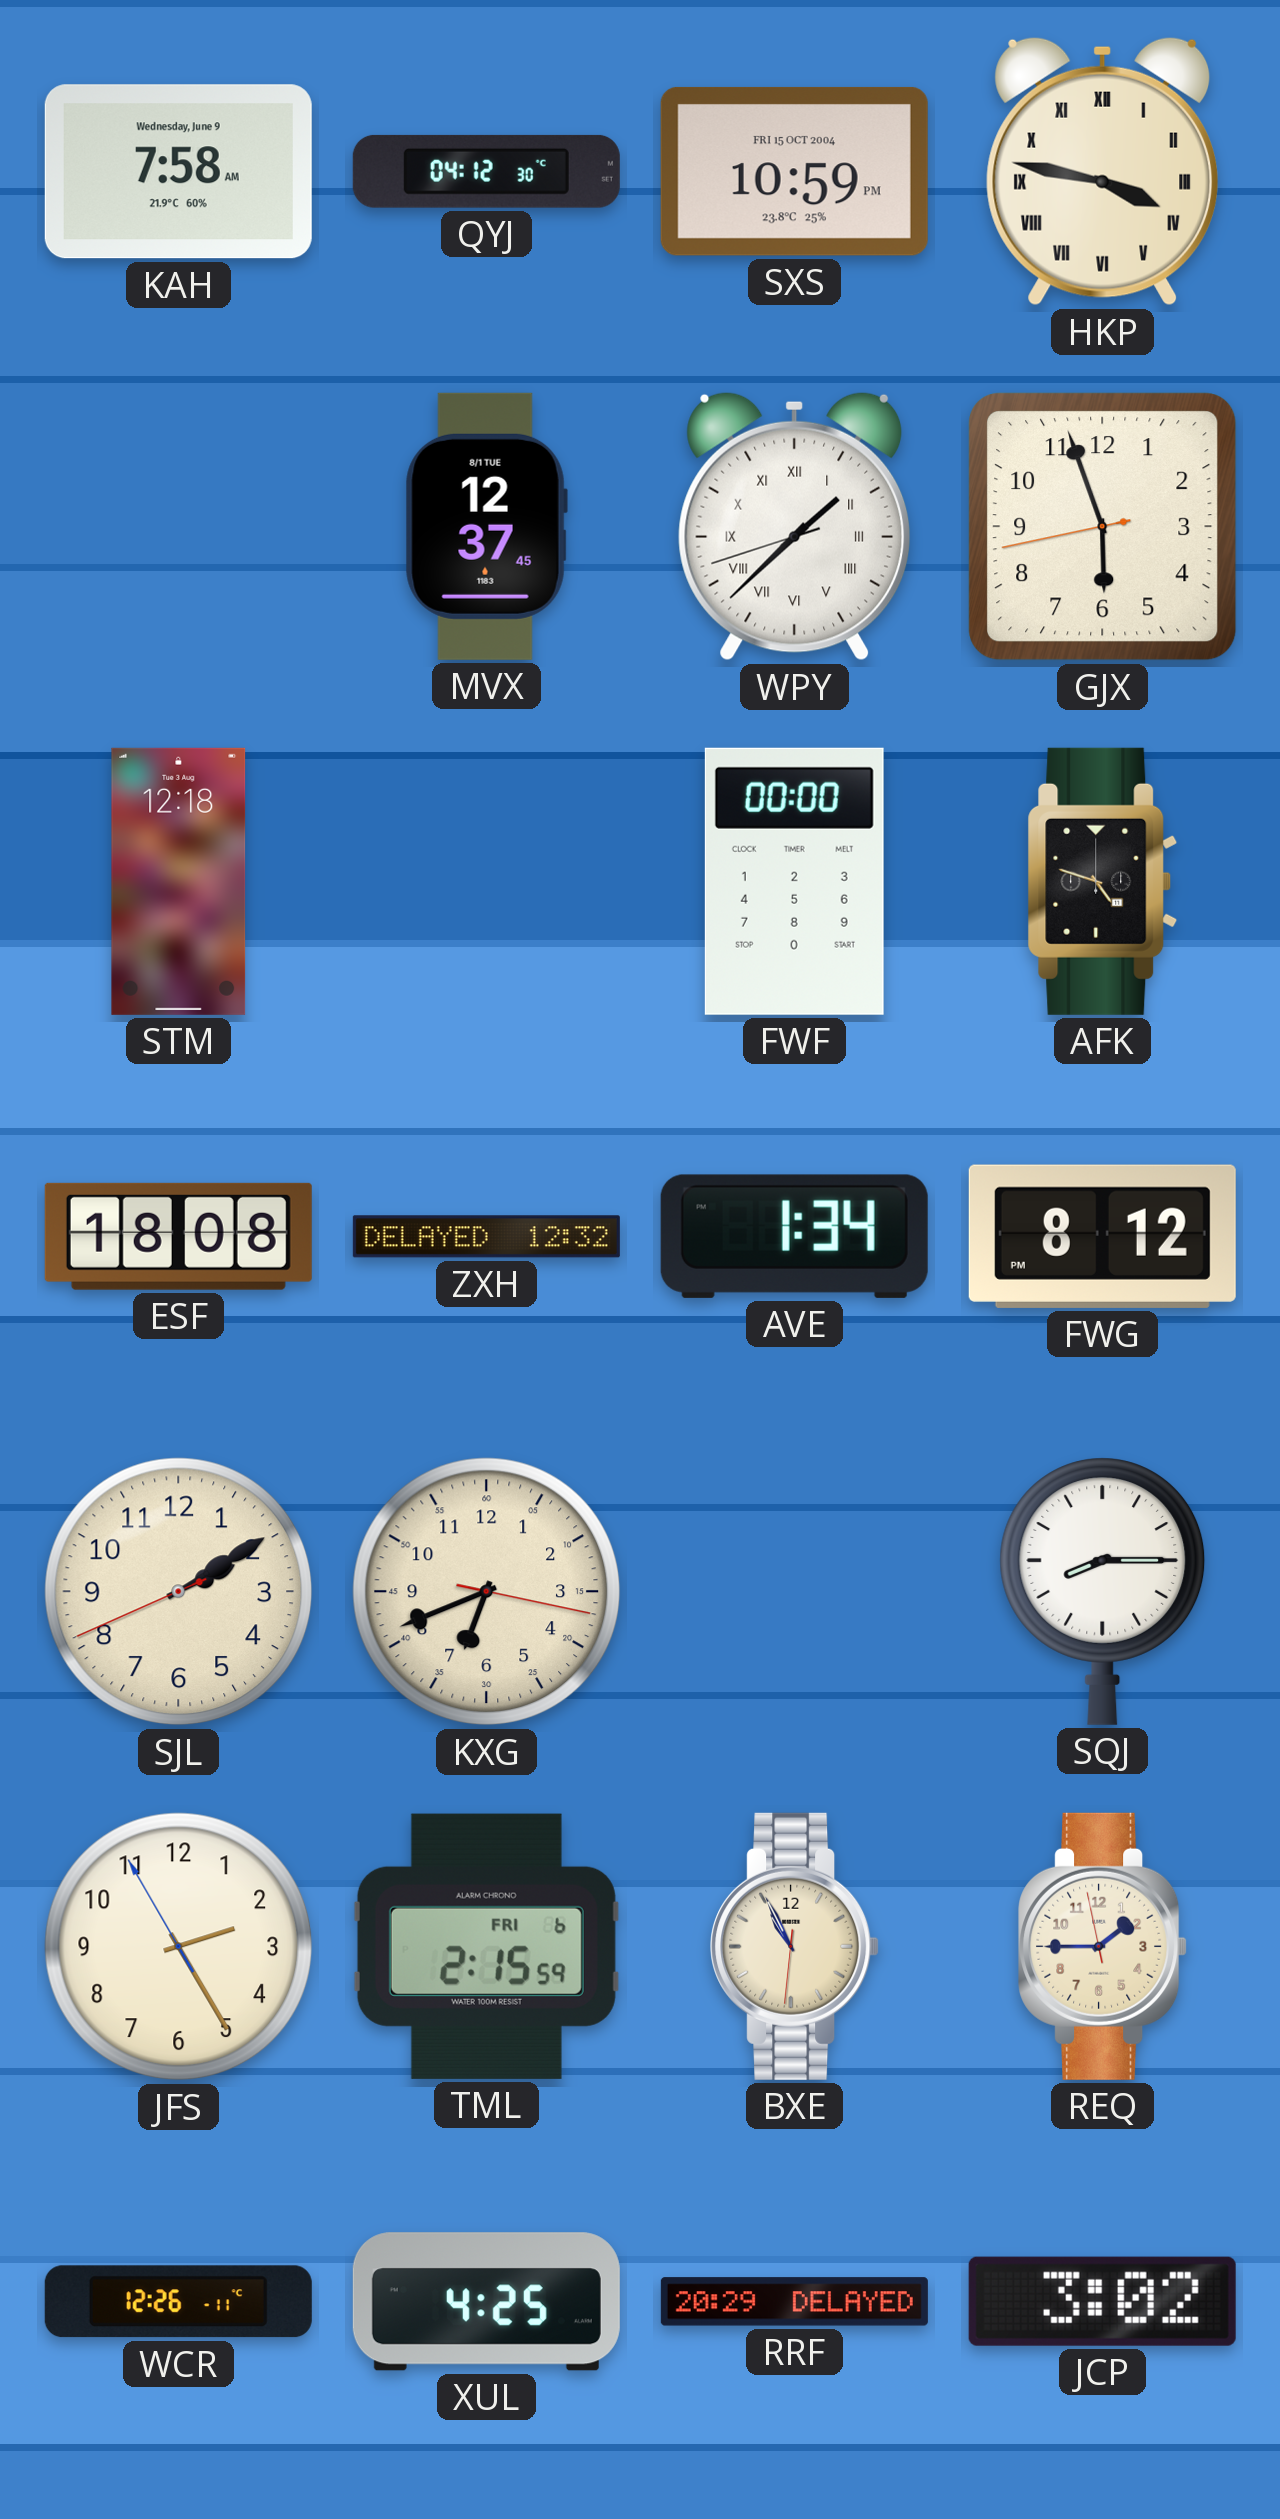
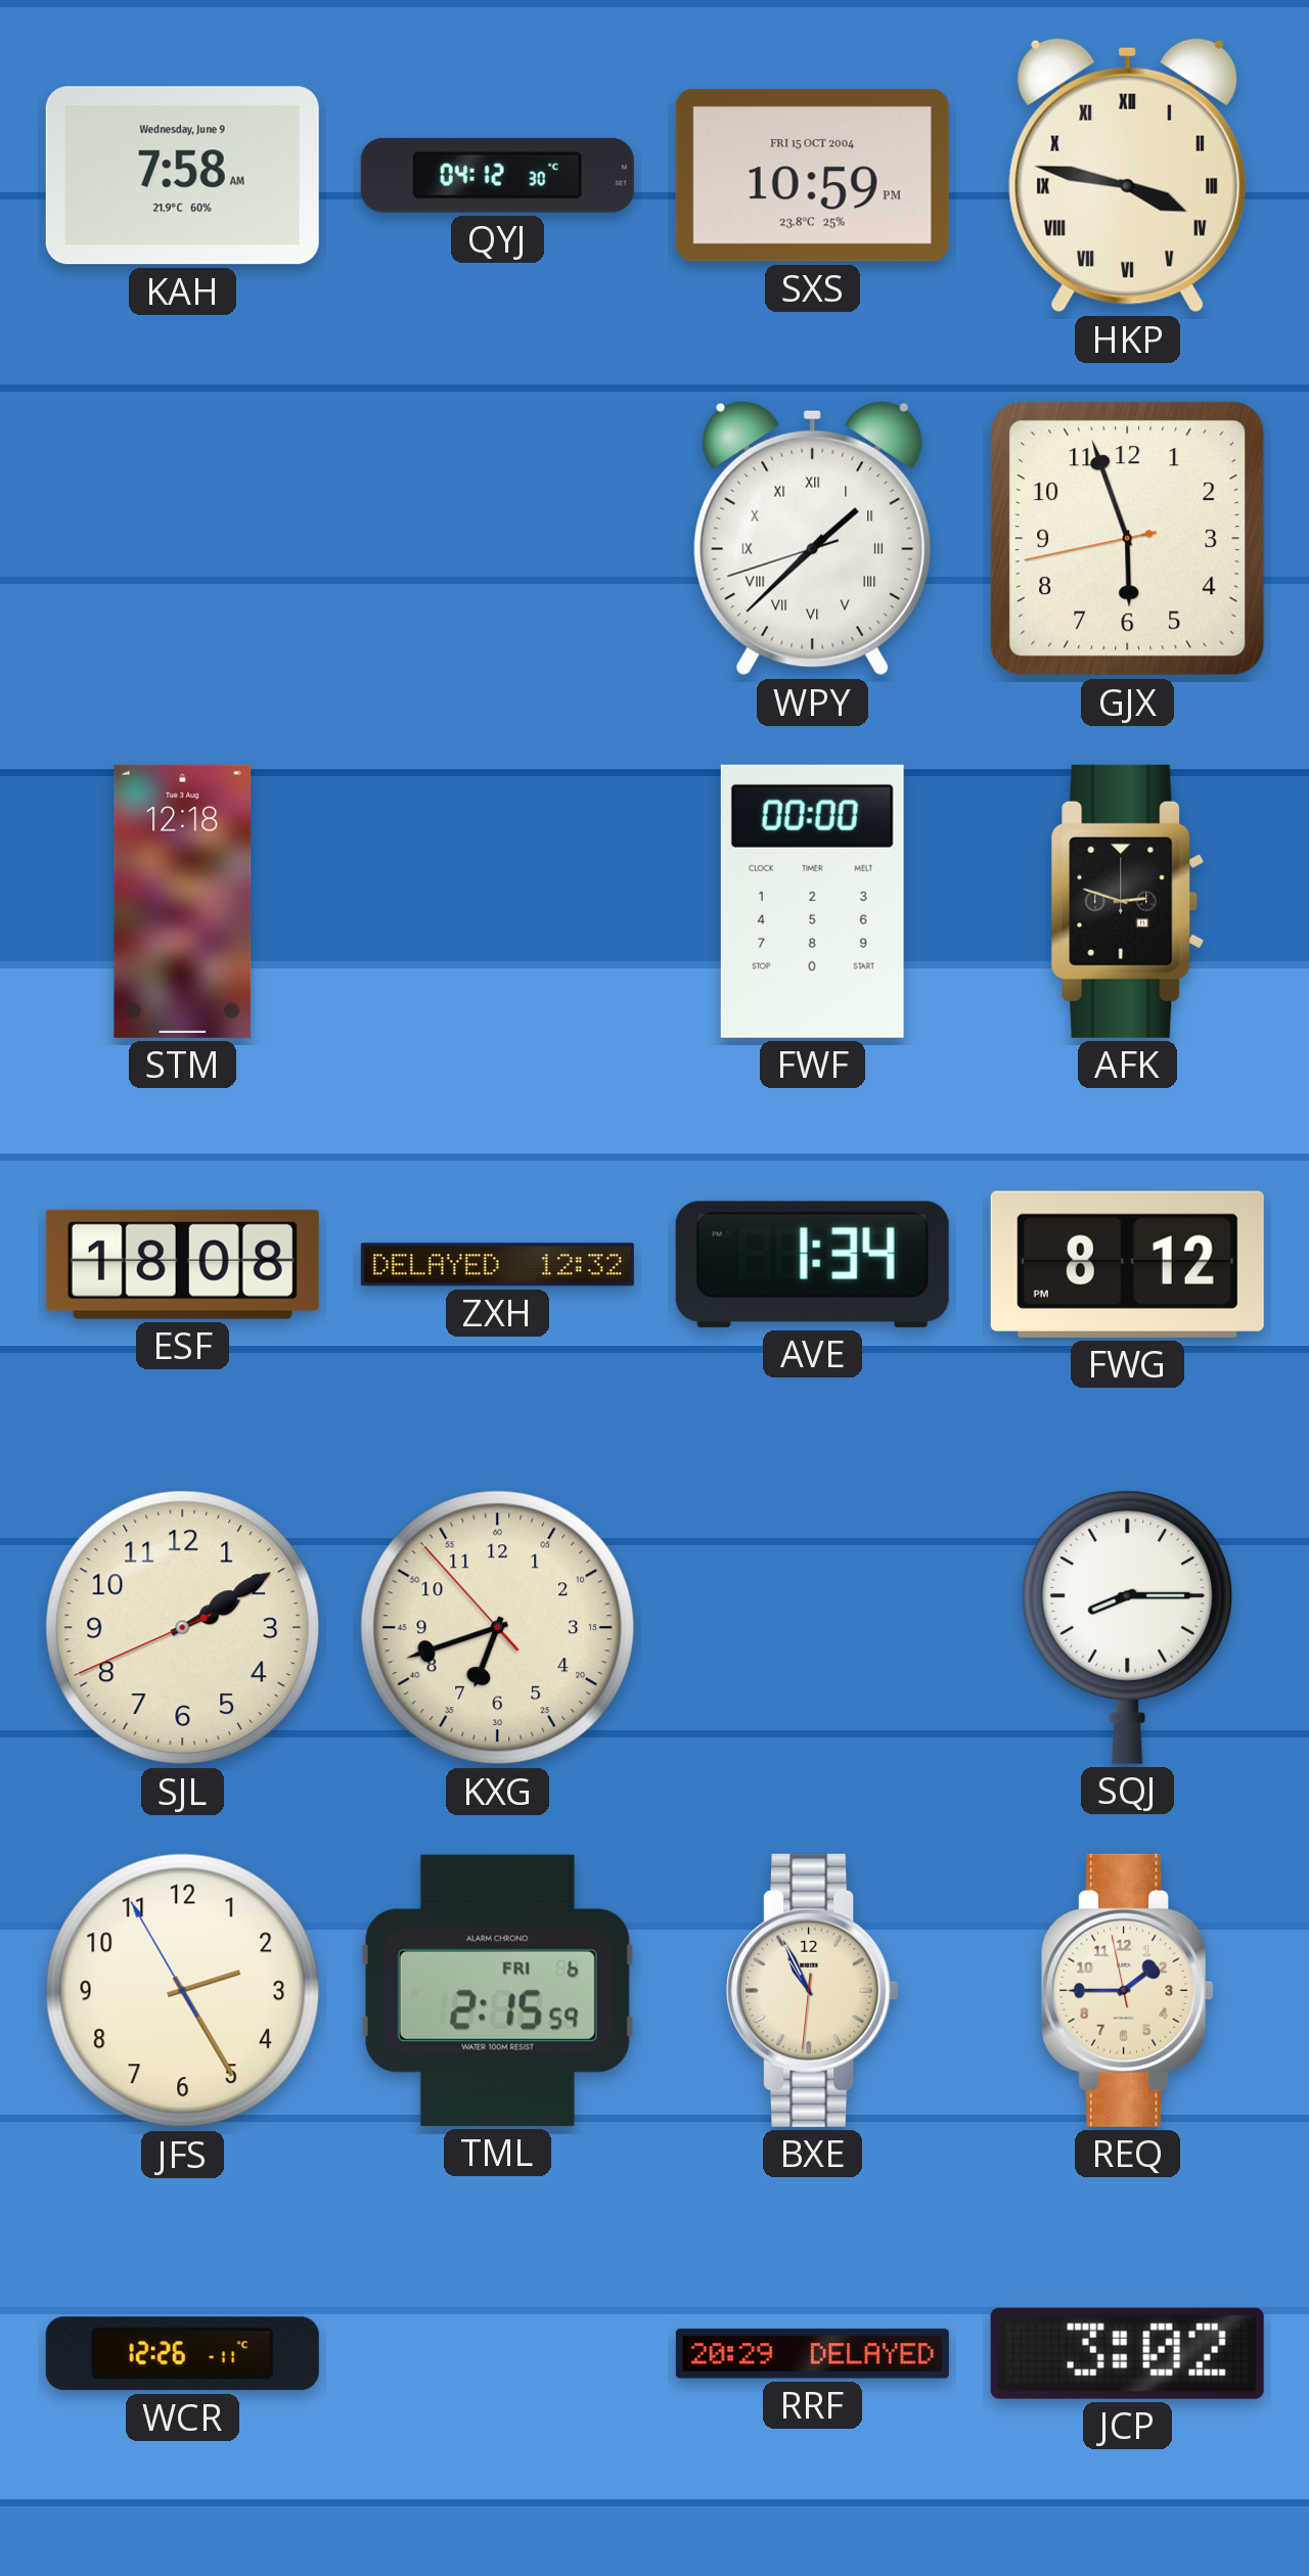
MVX: 12:37 -> none (486, 526)
AFK: 4:48 -> 2:48 (1128, 901)
KXG: 6:41:17 -> 6:41:53 (498, 1628)
XUL: 4:25 -> none (486, 2302)
